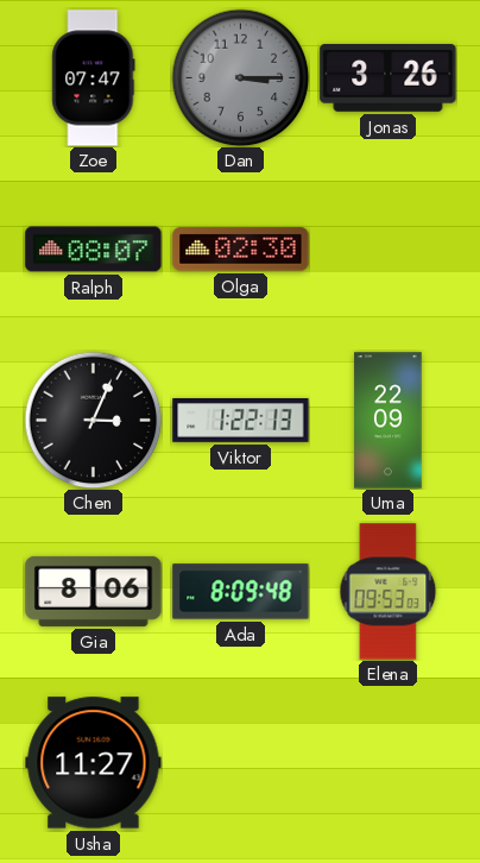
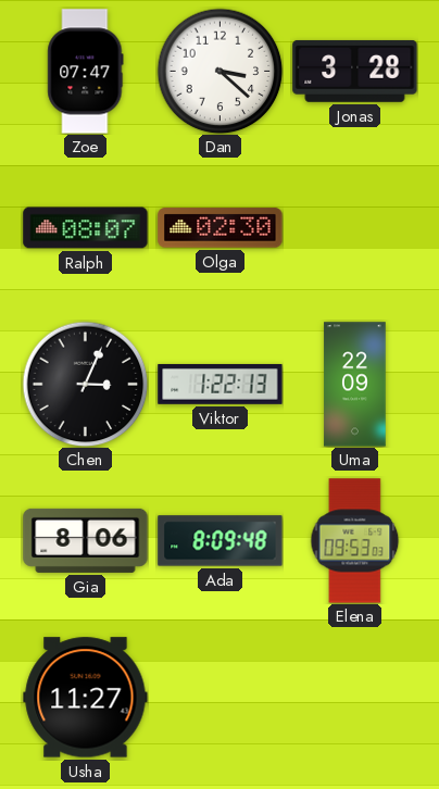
Dan: 3:15 -> 3:22 (220, 71)
Dan dial: grey -> white (220, 71)
Jonas: 3:26 -> 3:28 (355, 71)
